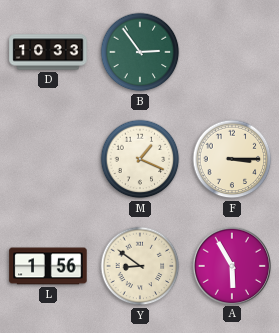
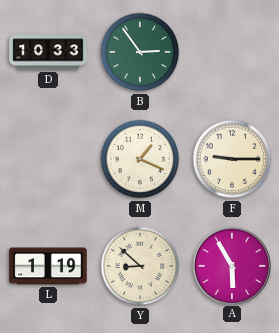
F: 3:15 -> 9:15 (232, 159)
L: 1:56 -> 1:19 (48, 266)
Y: 8:51 -> 8:52 (140, 266)
